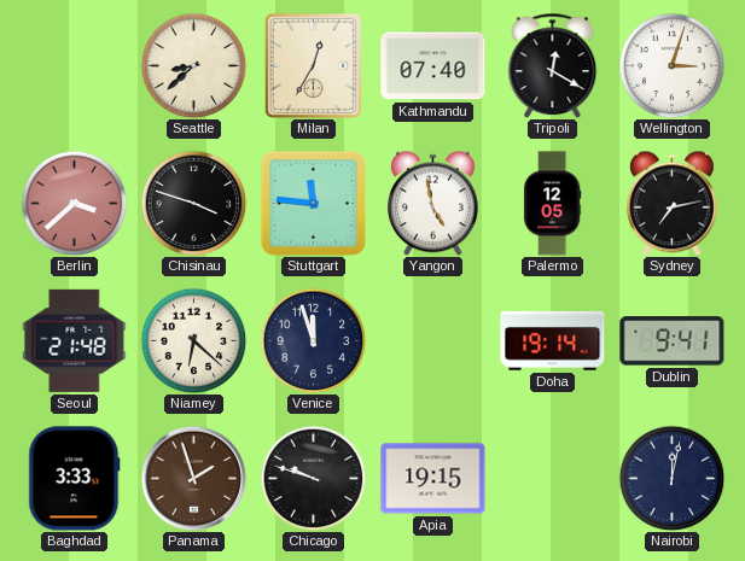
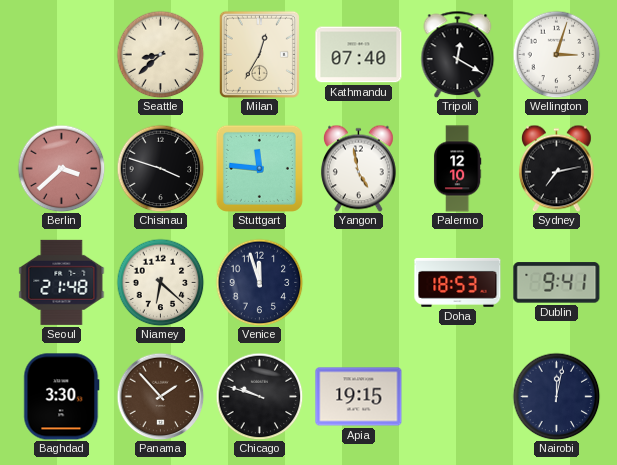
Palermo: 12:05 -> 12:10 (457, 169)
Doha: 19:14 -> 18:53 (458, 283)
Baghdad: 3:33 -> 3:30 (62, 397)
Panama: 1:57 -> 1:53 (160, 396)
